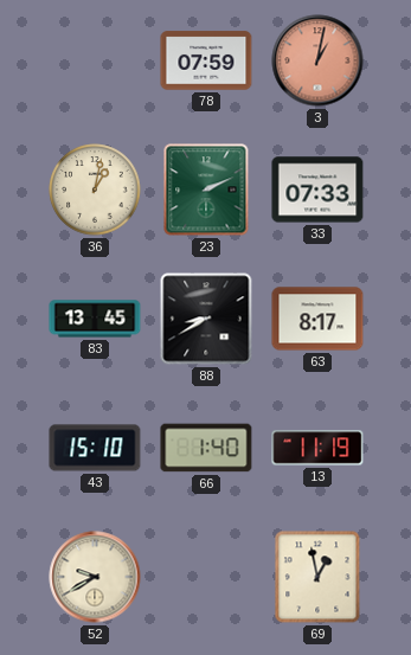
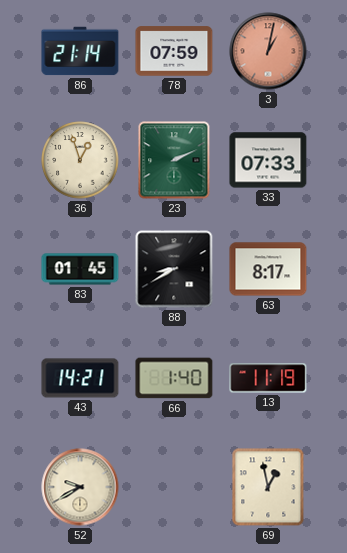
86: none -> 21:14 (80, 51)
36: 1:02 -> 12:57 (80, 160)
83: 13:45 -> 01:45 (80, 269)
43: 15:10 -> 14:21 (80, 378)
